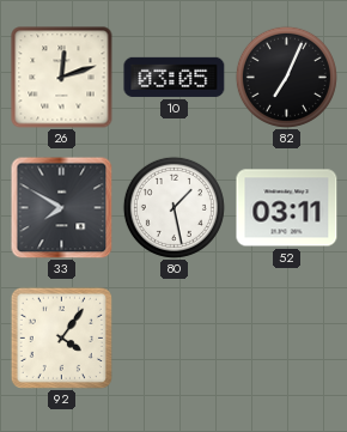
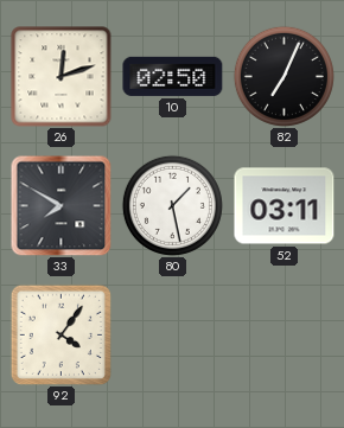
10: 03:05 -> 02:50 (173, 76)
